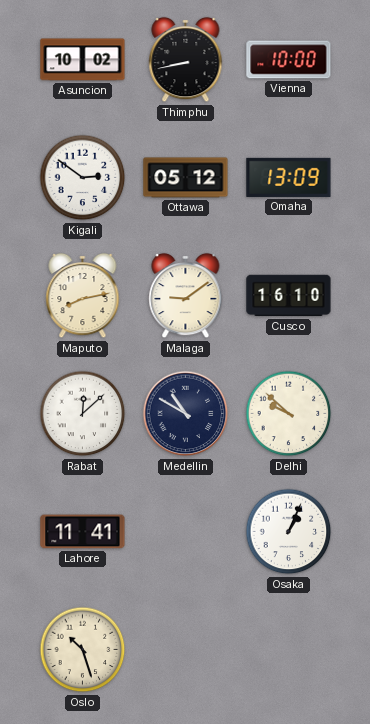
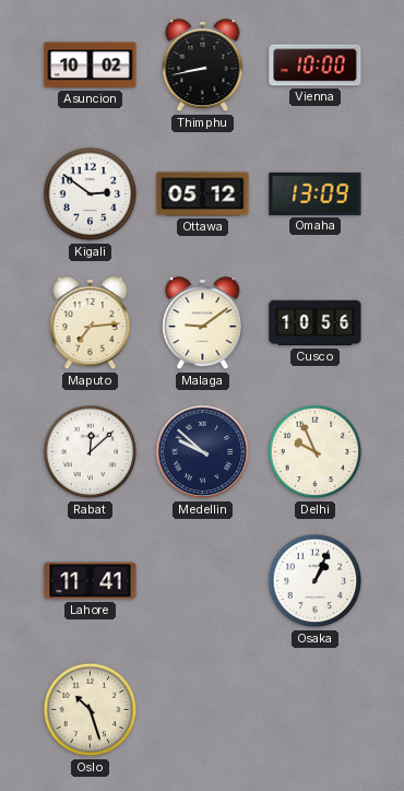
Maputo: 8:13 -> 7:14 (91, 323)
Cusco: 16:10 -> 10:56 (316, 323)
Medellin: 10:50 -> 9:52 (203, 452)
Delhi: 9:52 -> 9:56 (316, 452)
